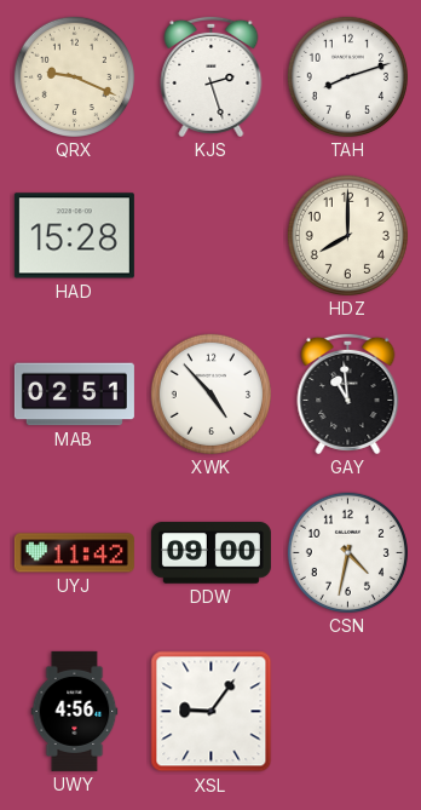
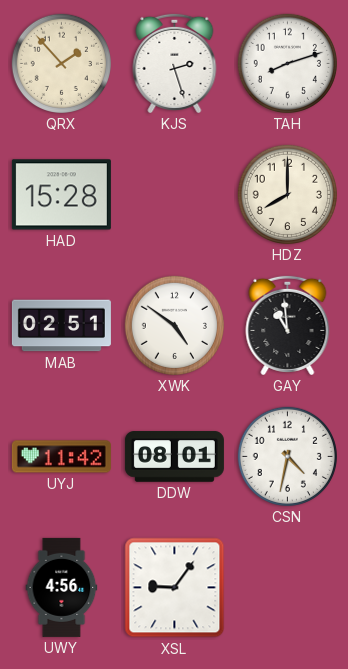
QRX: 9:19 -> 1:53 (61, 63)
XWK: 4:53 -> 4:51 (174, 325)
DDW: 09:00 -> 08:01 (174, 457)
